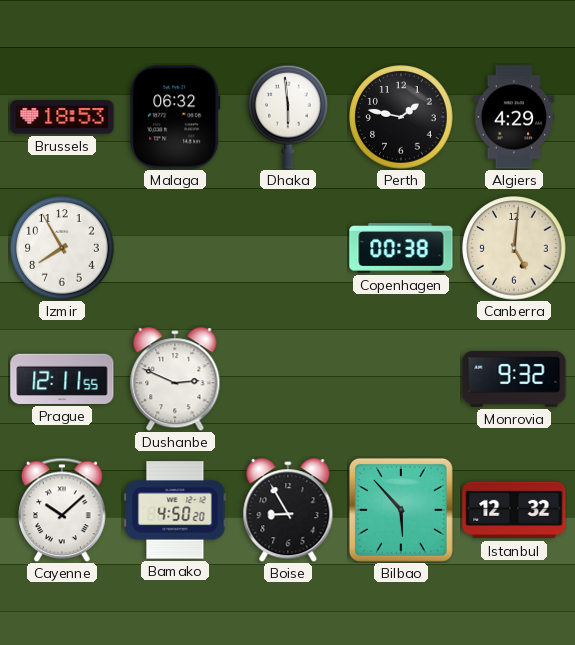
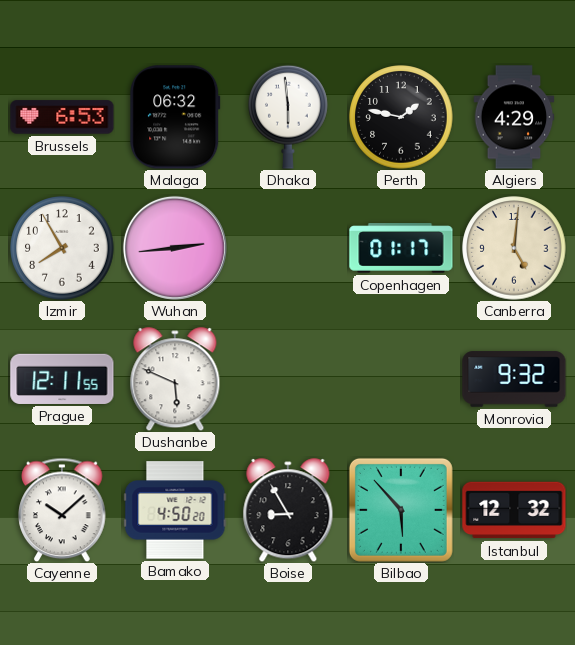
Brussels: 18:53 -> 6:53 (62, 117)
Wuhan: none -> 2:44 (175, 248)
Copenhagen: 00:38 -> 01:17 (401, 248)
Dushanbe: 2:49 -> 5:49 (175, 379)
